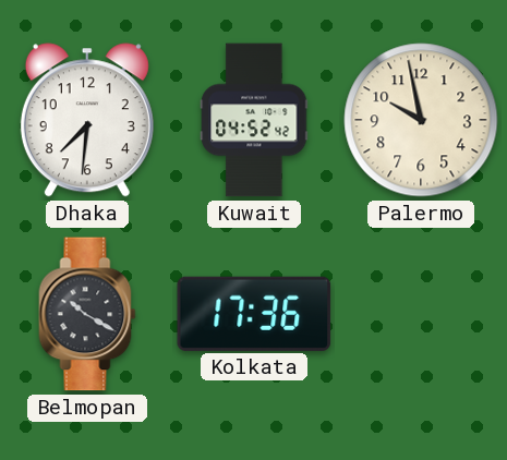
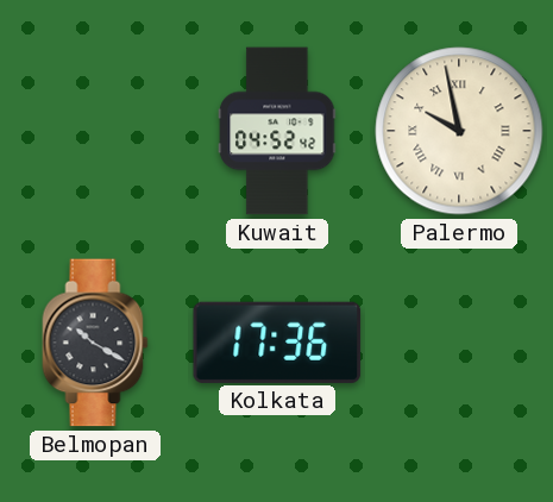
Dhaka: 7:31 -> none (87, 120)
Palermo numerals: Arabic -> Roman (459, 131)
